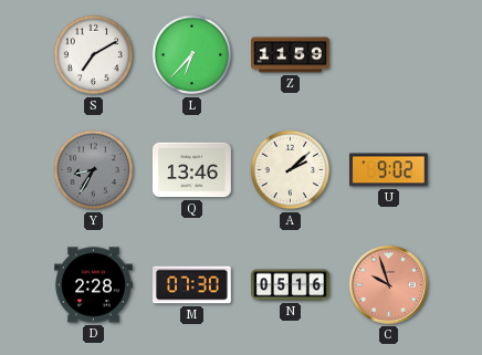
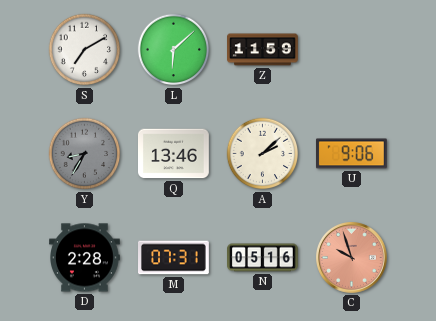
L: 6:37 -> 6:08 (174, 50)
U: 9:02 -> 9:06 (351, 154)
M: 07:30 -> 07:31 (174, 258)
